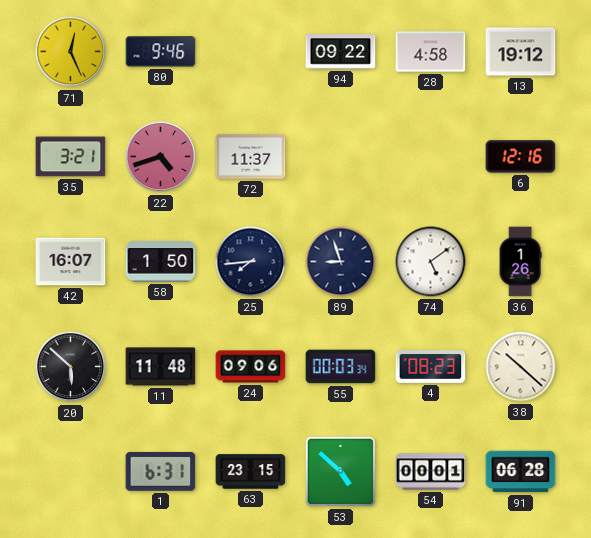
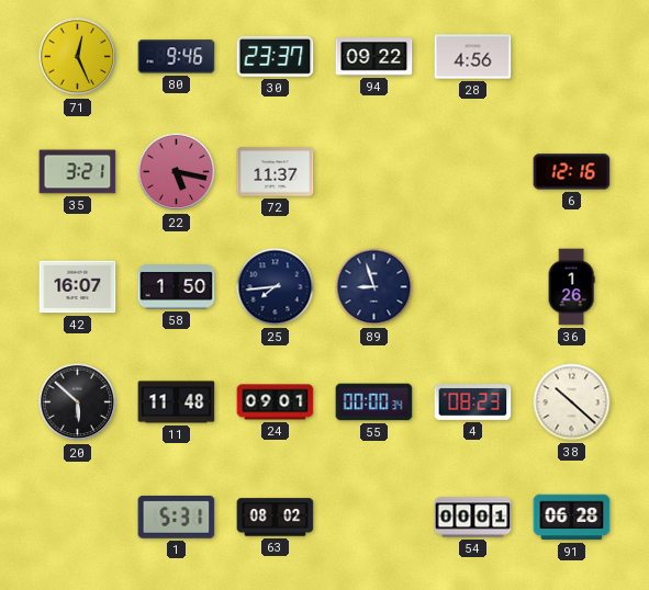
30: none -> 23:37 (276, 56)
28: 4:58 -> 4:56 (473, 57)
13: 19:12 -> none (521, 52)
22: 4:42 -> 5:17 (177, 172)
74: 5:09 -> none (431, 262)
24: 09:06 -> 09:01 (276, 402)
55: 00:03 -> 00:00 (374, 402)
1: 6:31 -> 5:31 (177, 517)
63: 23:15 -> 08:02 (276, 518)
53: 4:52 -> none (340, 471)
